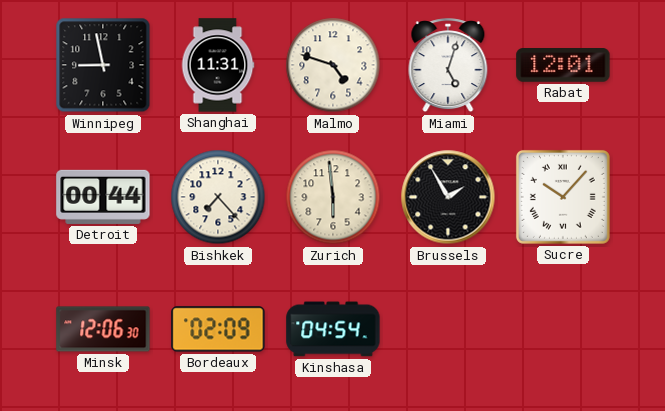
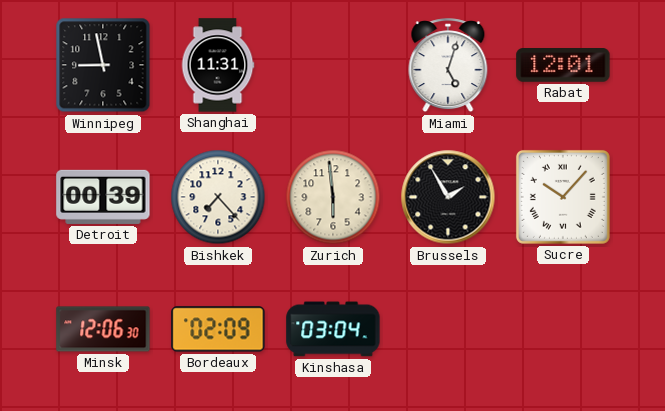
Malmo: 4:48 -> none (333, 65)
Detroit: 00:44 -> 00:39 (103, 197)
Kinshasa: 04:54 -> 03:04 (333, 329)
